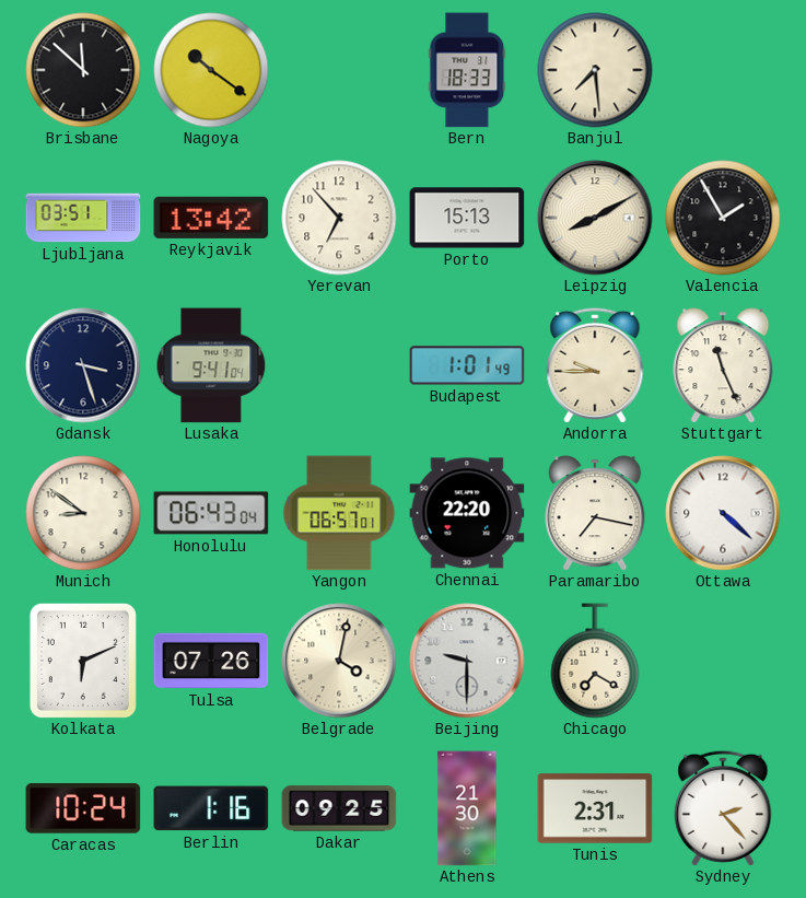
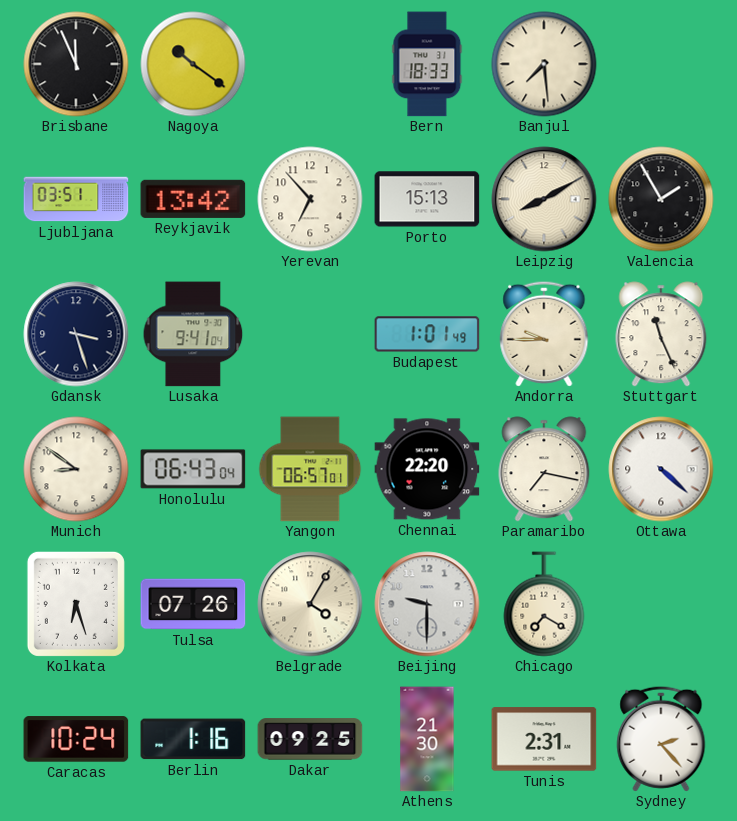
Brisbane: 11:52 -> 11:56 (76, 64)
Kolkata: 6:11 -> 6:27 (76, 604)
Belgrade: 4:02 -> 4:05 (310, 604)
